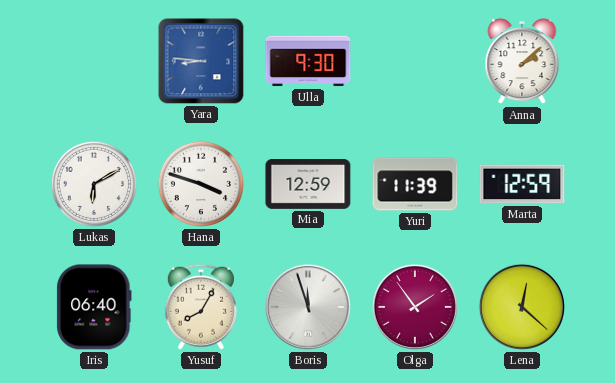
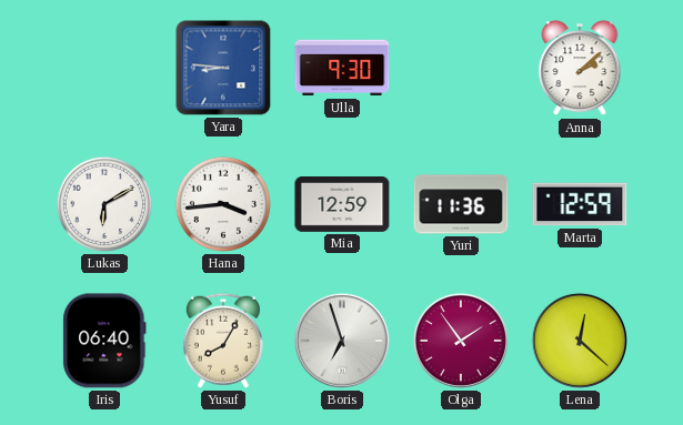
Hana: 3:48 -> 3:44 (223, 204)
Yuri: 11:39 -> 11:36 (461, 204)
Boris: 11:57 -> 6:57 (342, 341)
